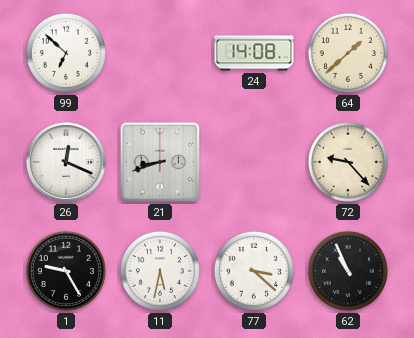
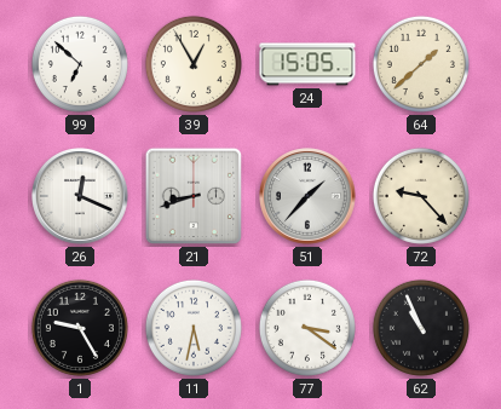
39: none -> 12:55 (194, 64)
24: 14:08 -> 15:05 (307, 64)
51: none -> 1:37 (309, 197)
77: 3:22 -> 3:21 (307, 328)
